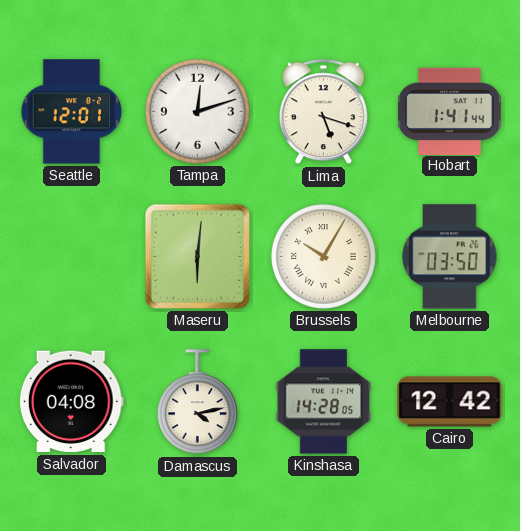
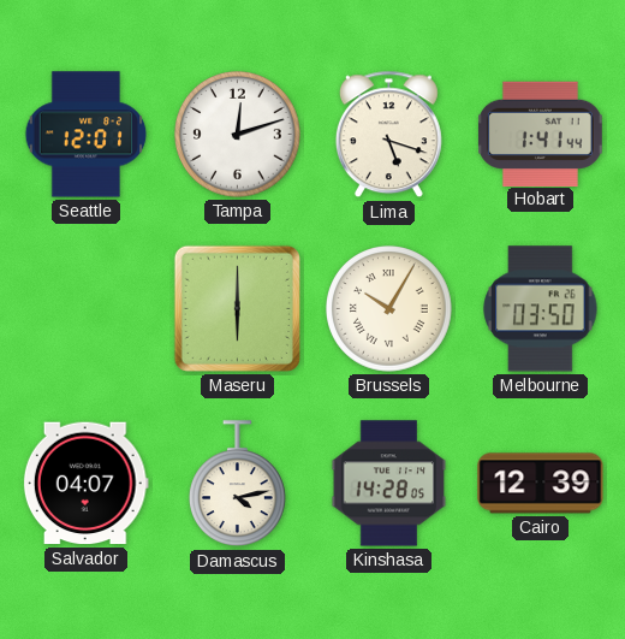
Maseru: 6:01 -> 6:00 (237, 308)
Salvador: 04:08 -> 04:07 (85, 484)
Cairo: 12:42 -> 12:39 (541, 484)
